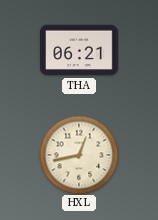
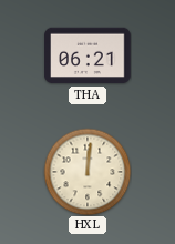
HXL: 12:43 -> 12:01 (87, 172)
